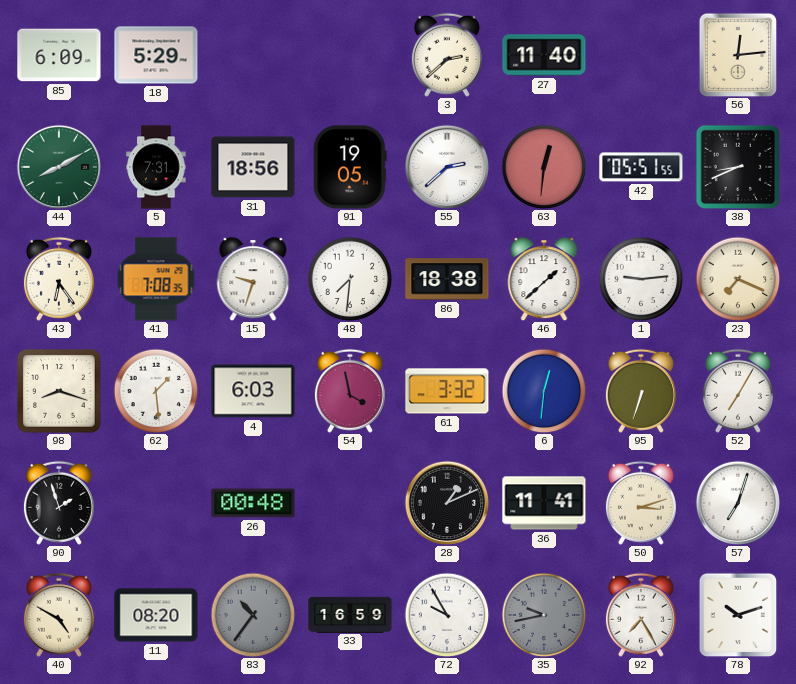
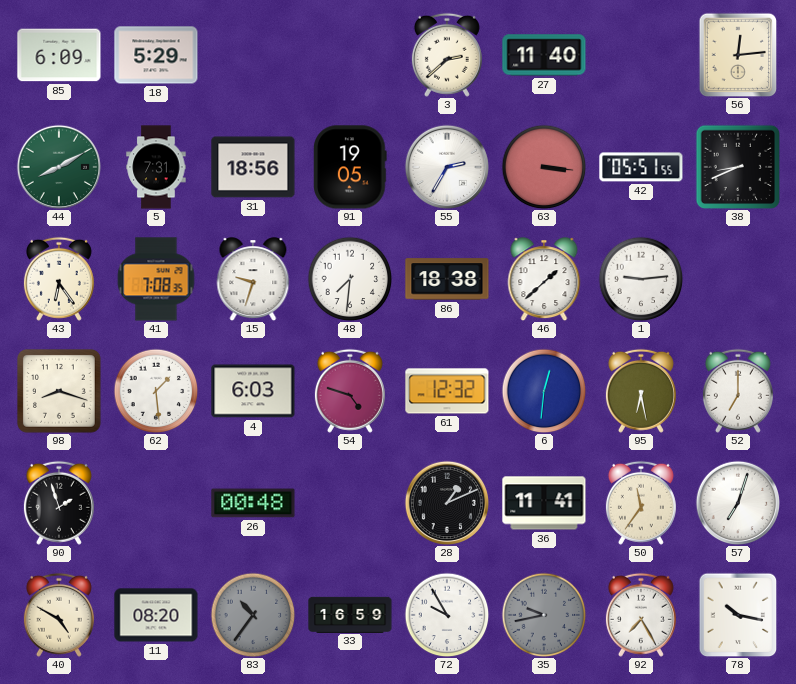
55: 2:38 -> 2:35 (446, 166)
63: 12:31 -> 3:16 (544, 167)
23: 7:19 -> none (738, 279)
54: 3:58 -> 4:48 (350, 391)
61: 3:32 -> 12:32 (447, 391)
95: 6:33 -> 6:28 (641, 391)
52: 7:05 -> 7:00 (738, 391)
50: 3:12 -> 11:36 (641, 503)
78: 10:12 -> 10:17 (738, 615)
